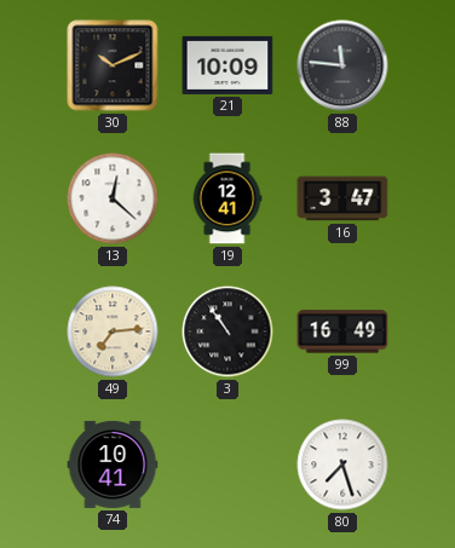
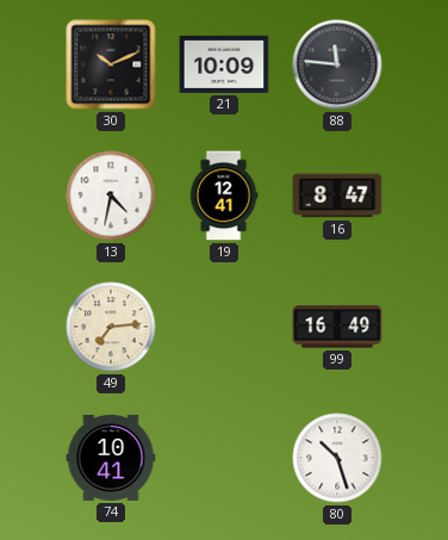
13: 12:22 -> 4:32 (111, 195)
16: 3:47 -> 8:47 (337, 195)
3: 10:54 -> none (227, 331)
80: 7:27 -> 10:27 (337, 458)
